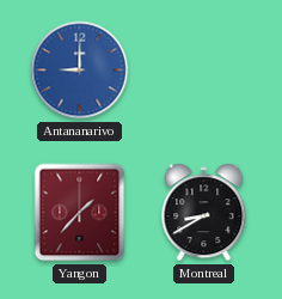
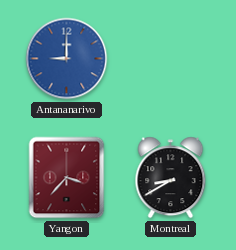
Yangon: 1:37 -> 3:37 (67, 178)
